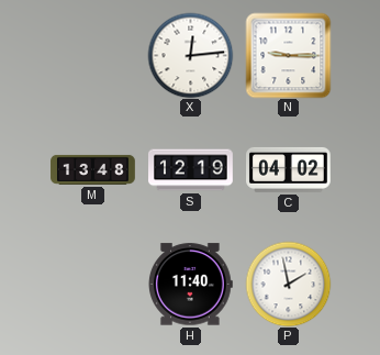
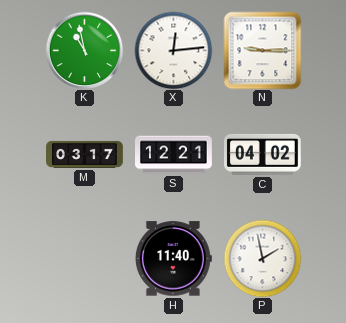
K: none -> 10:58 (84, 50)
M: 13:48 -> 03:17 (85, 154)
S: 12:19 -> 12:21 (174, 155)
